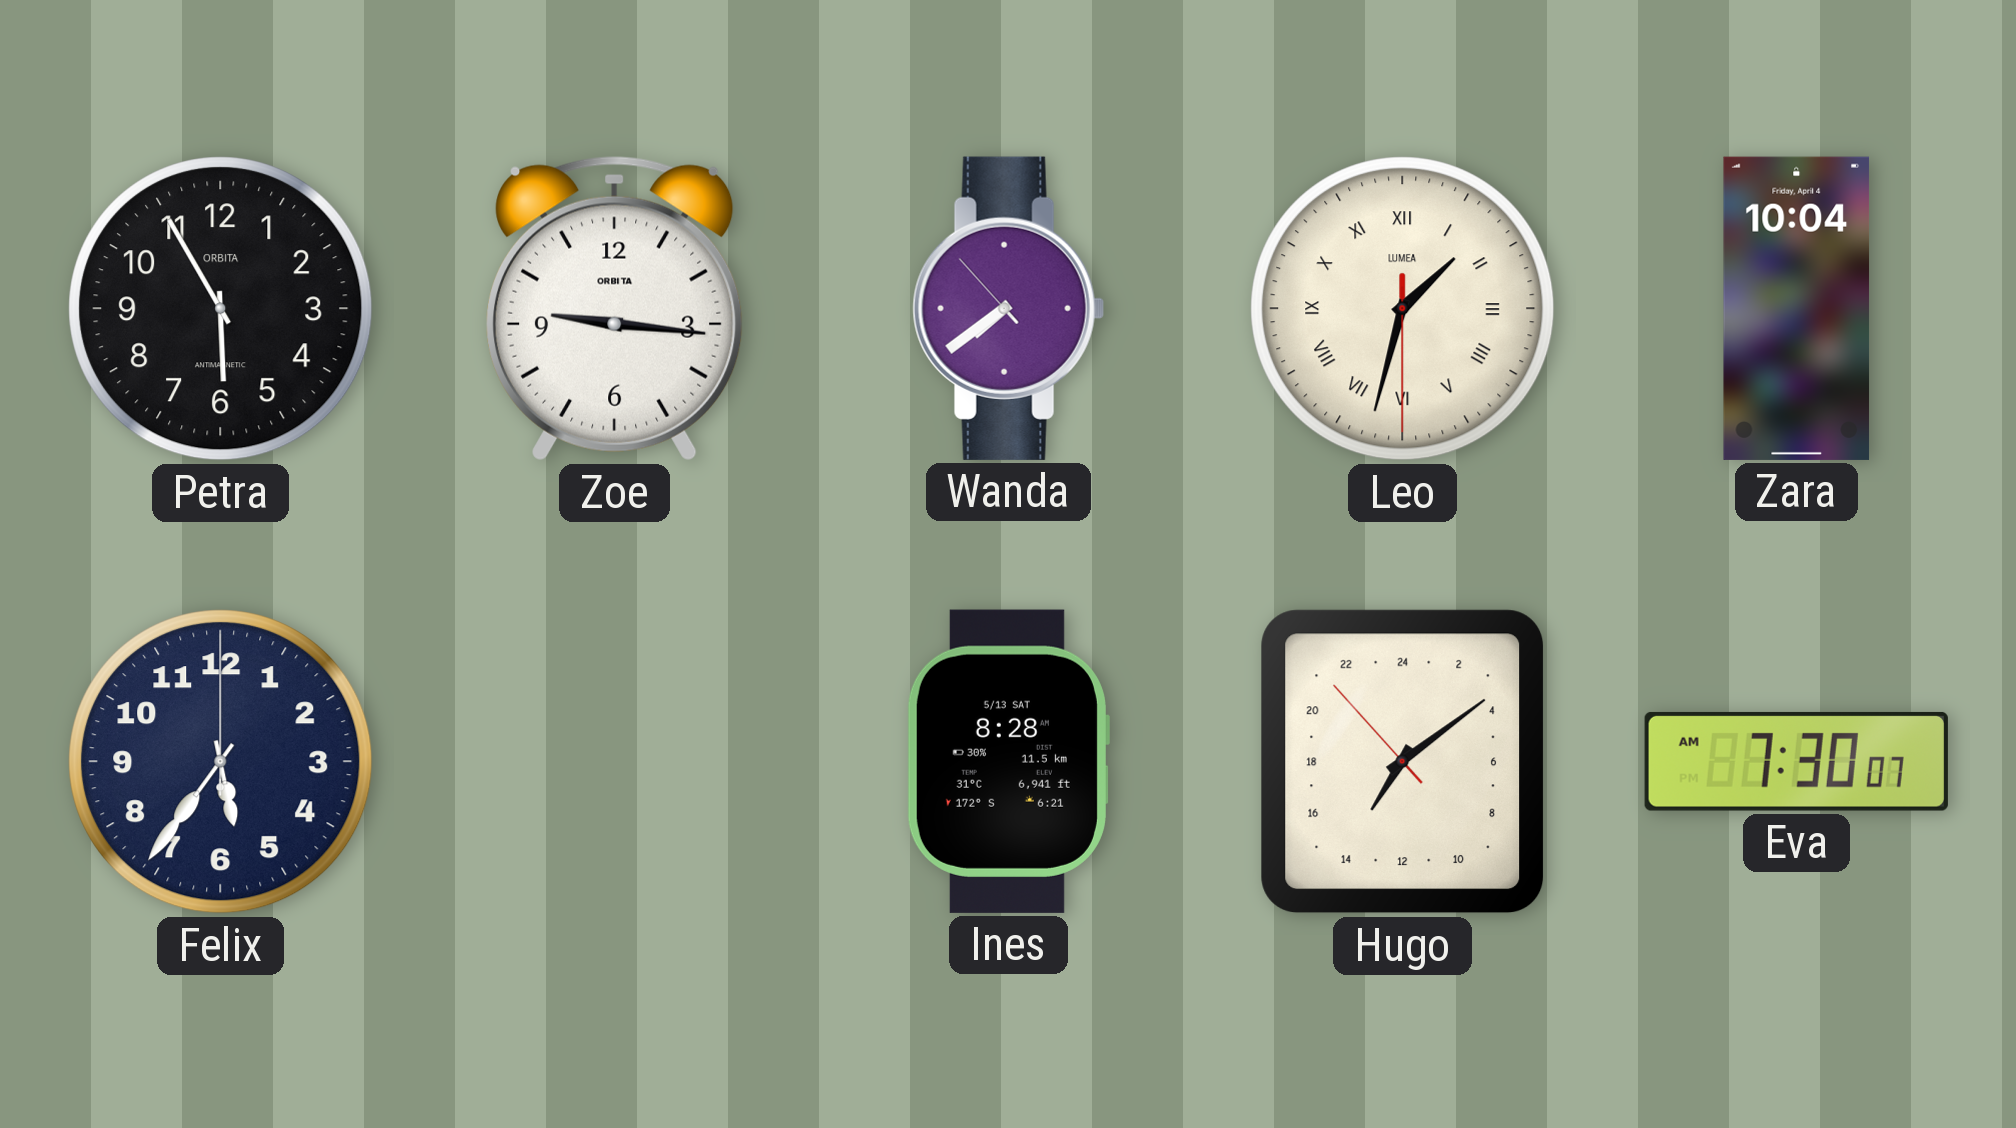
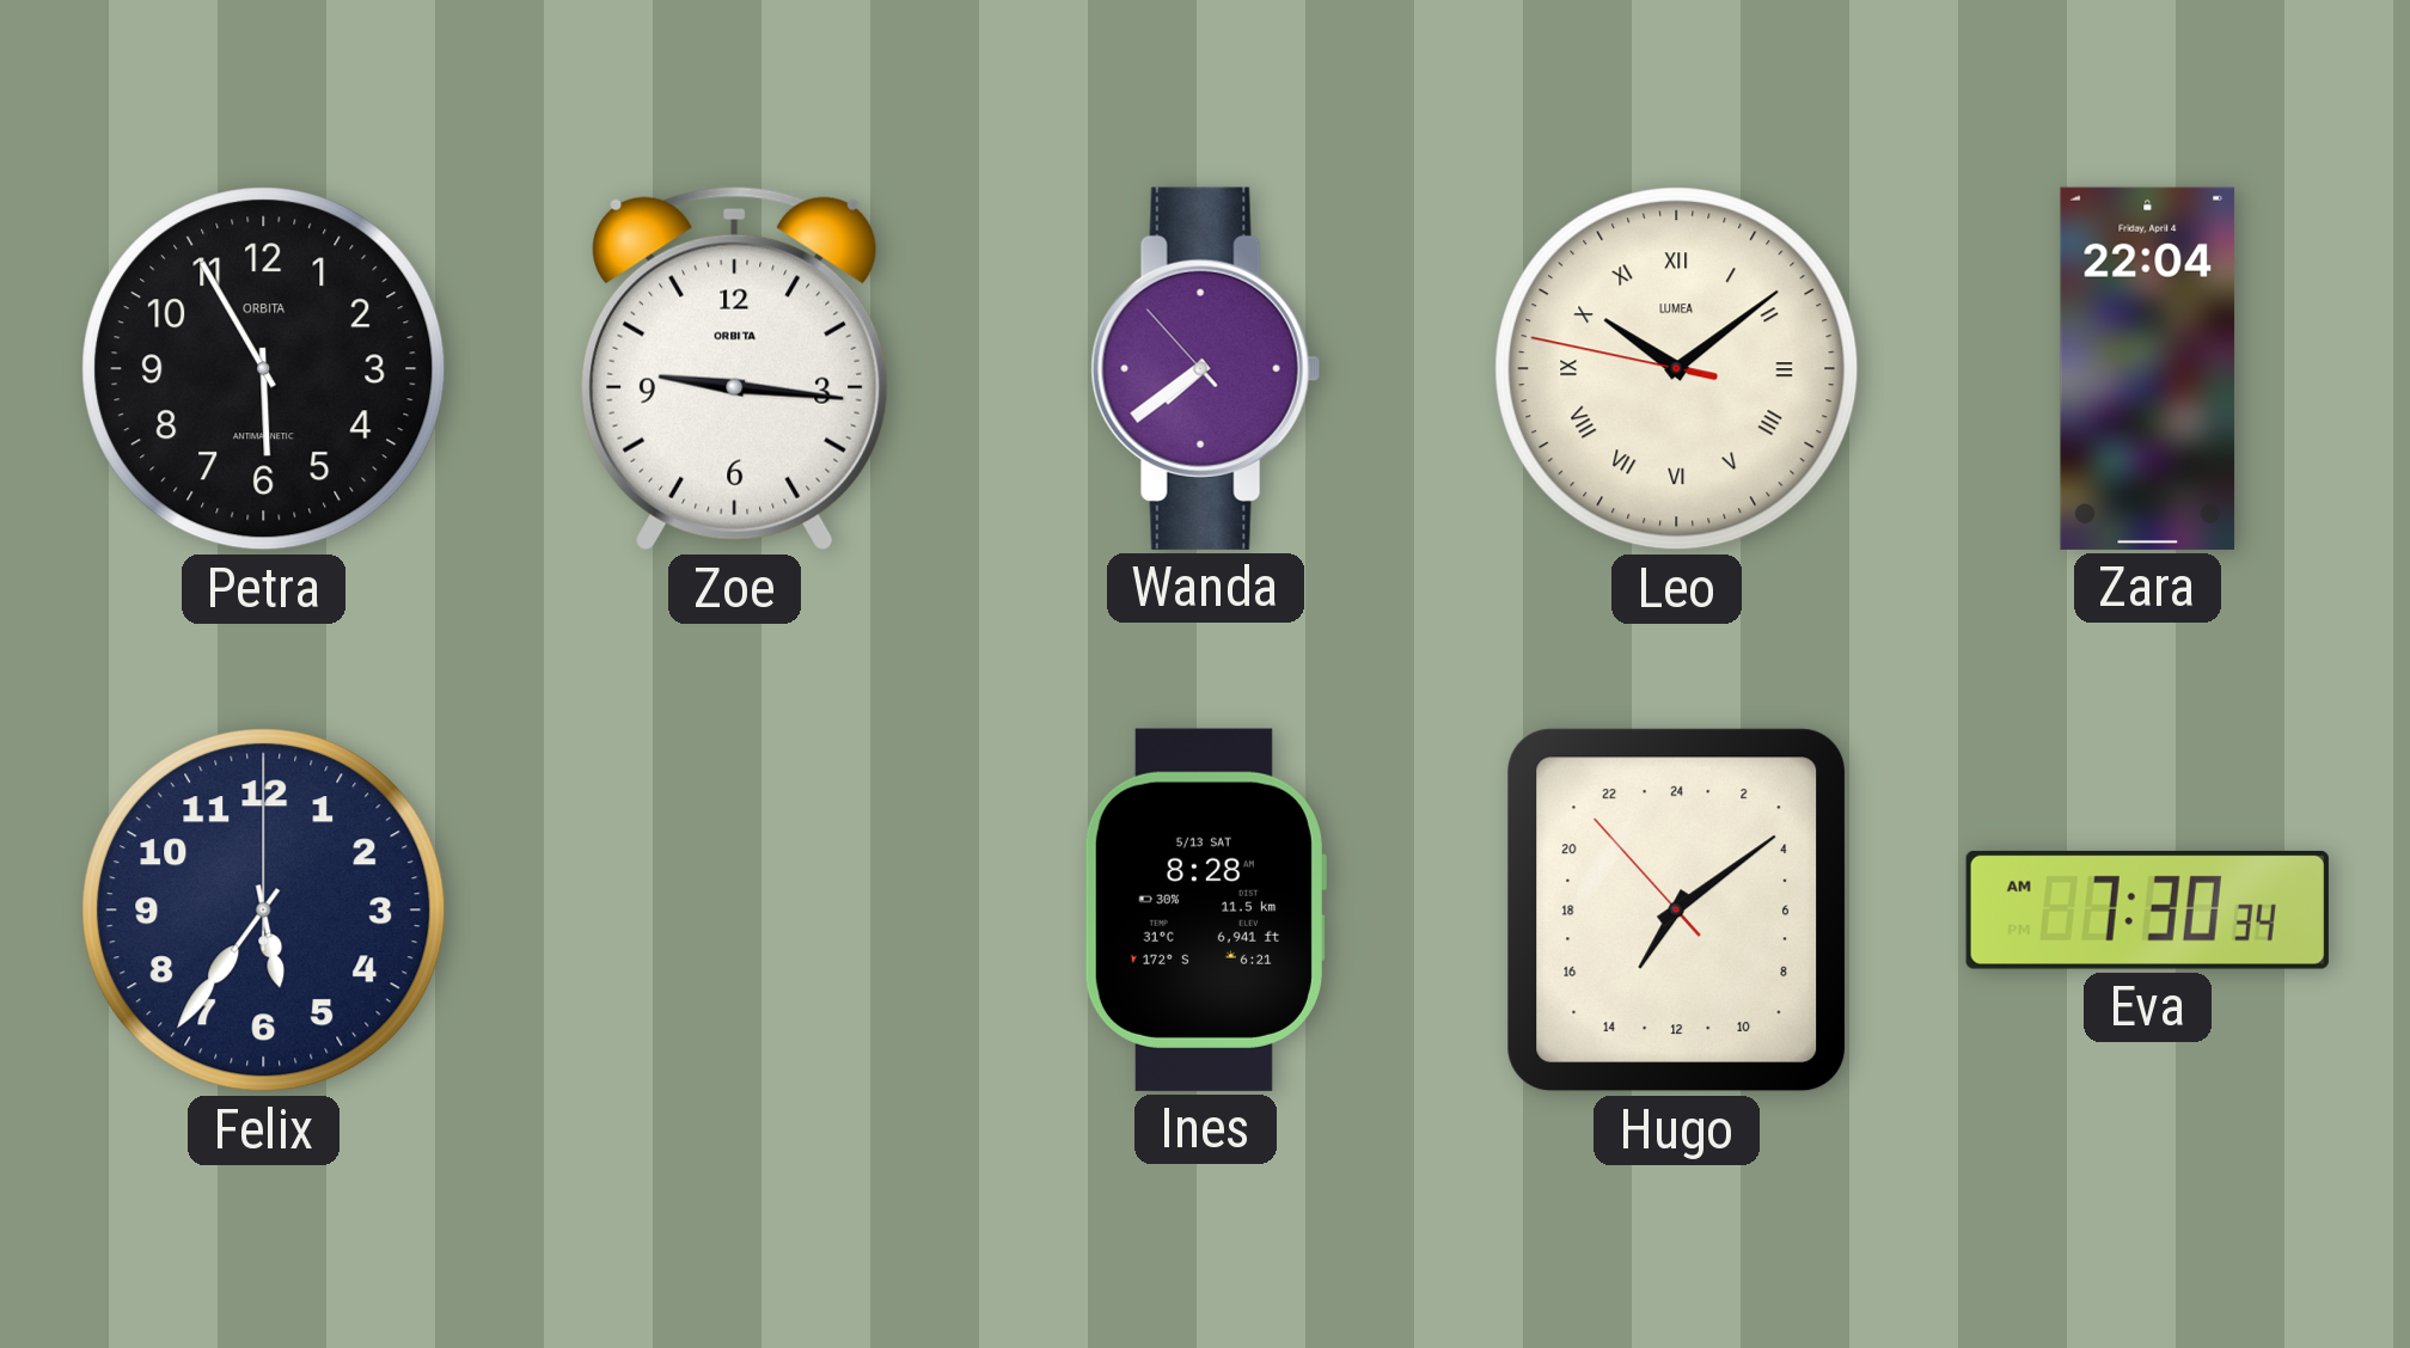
Leo: 1:32 -> 10:08 (1677, 369)
Zara: 10:04 -> 22:04 (2148, 368)
Eva: 7:30:07 AM -> 7:30:34 AM (2147, 909)
